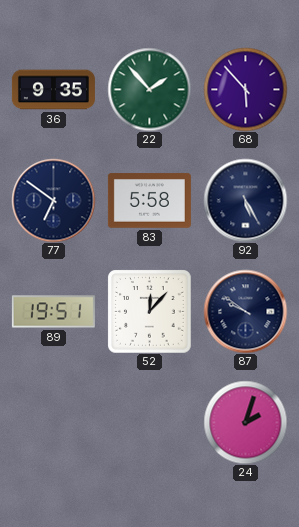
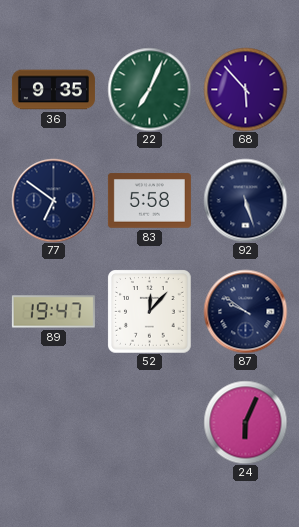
22: 1:53 -> 7:04 (149, 89)
92: 5:25 -> 5:27 (245, 200)
89: 19:51 -> 19:47 (53, 312)
24: 2:03 -> 6:04 (245, 422)
